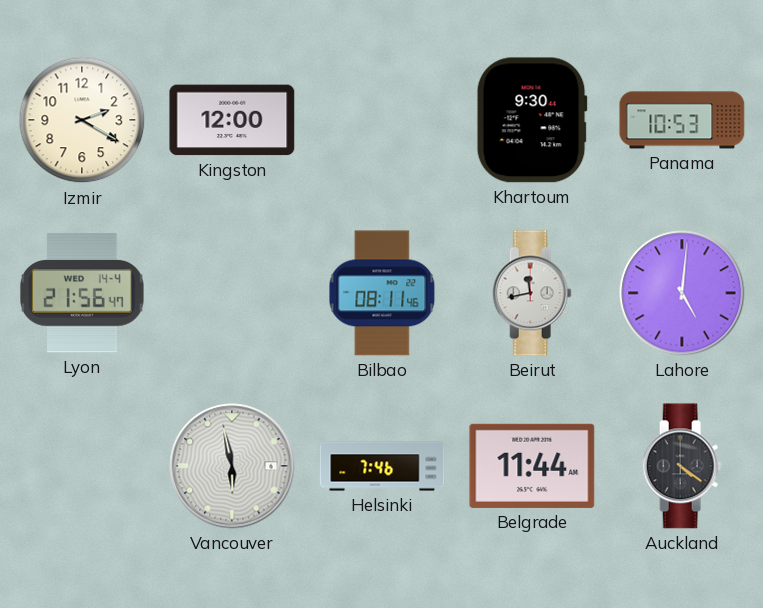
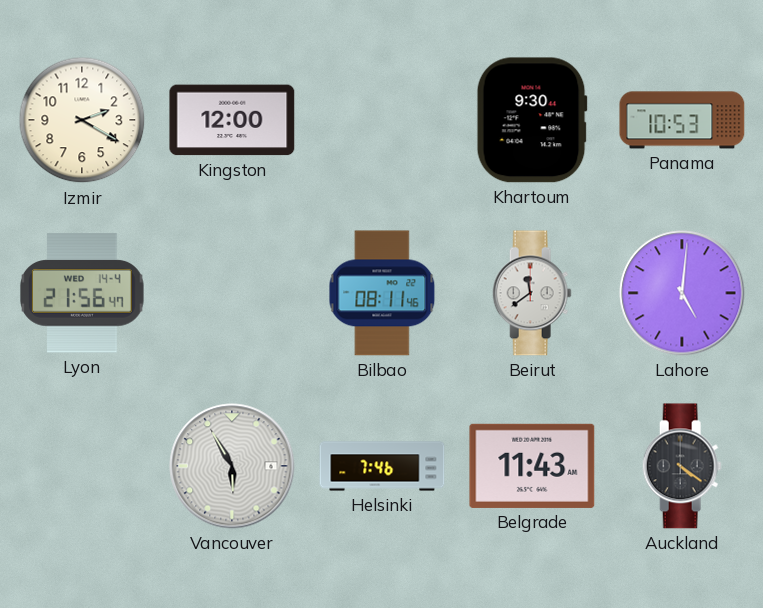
Beirut: 11:43 -> 11:39 (532, 293)
Vancouver: 5:58 -> 5:55 (232, 466)
Belgrade: 11:44 -> 11:43 (532, 466)
